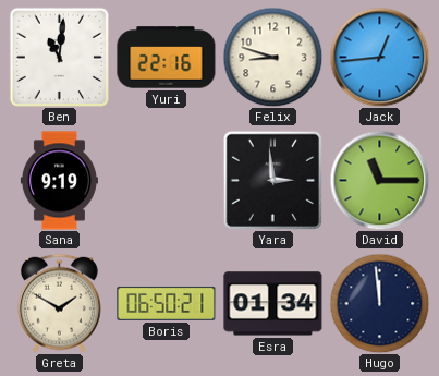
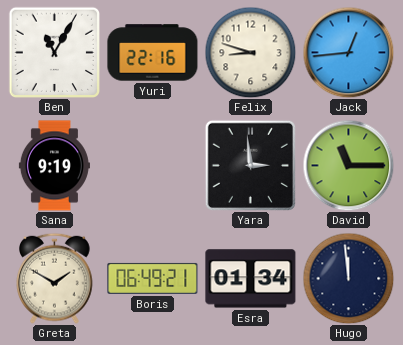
Ben: 11:01 -> 11:05 (54, 52)
Boris: 06:50 -> 06:49 (153, 278)
